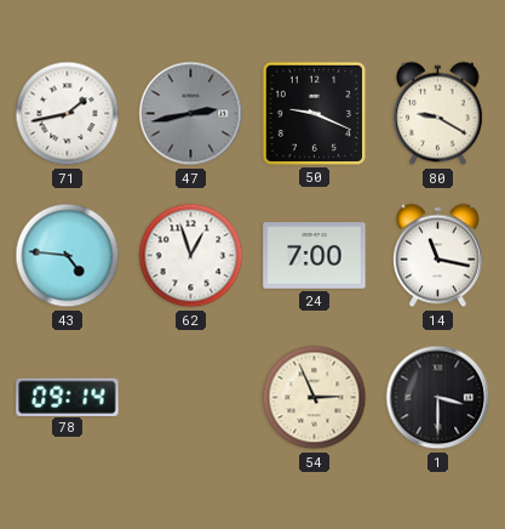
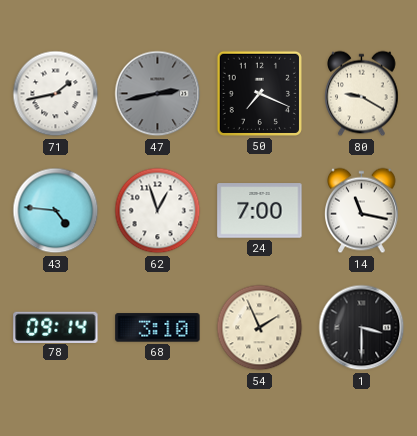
50: 9:19 -> 7:19 (259, 93)
68: none -> 3:10 (158, 328)
54: 2:56 -> 1:56 (260, 328)
